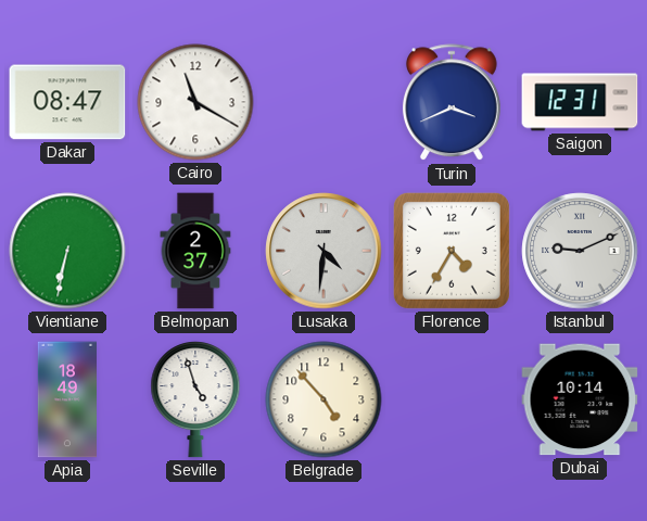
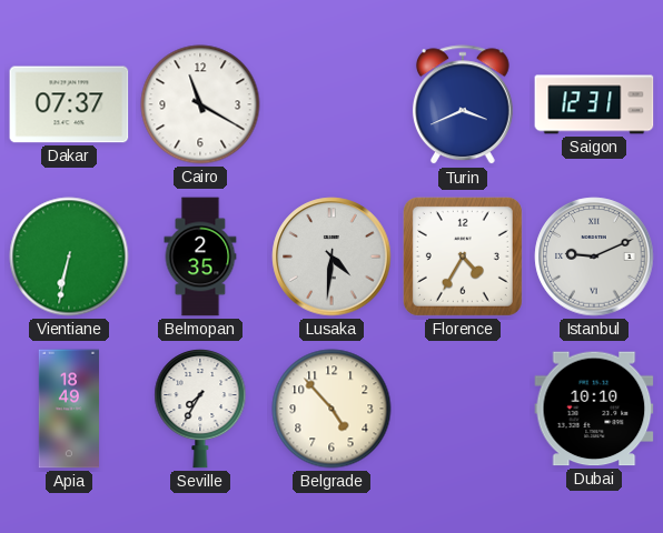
Dakar: 08:47 -> 07:37 (69, 104)
Belmopan: 2:37 -> 2:35 (200, 257)
Seville: 4:57 -> 7:35 (200, 410)
Dubai: 10:14 -> 10:10 (594, 409)
